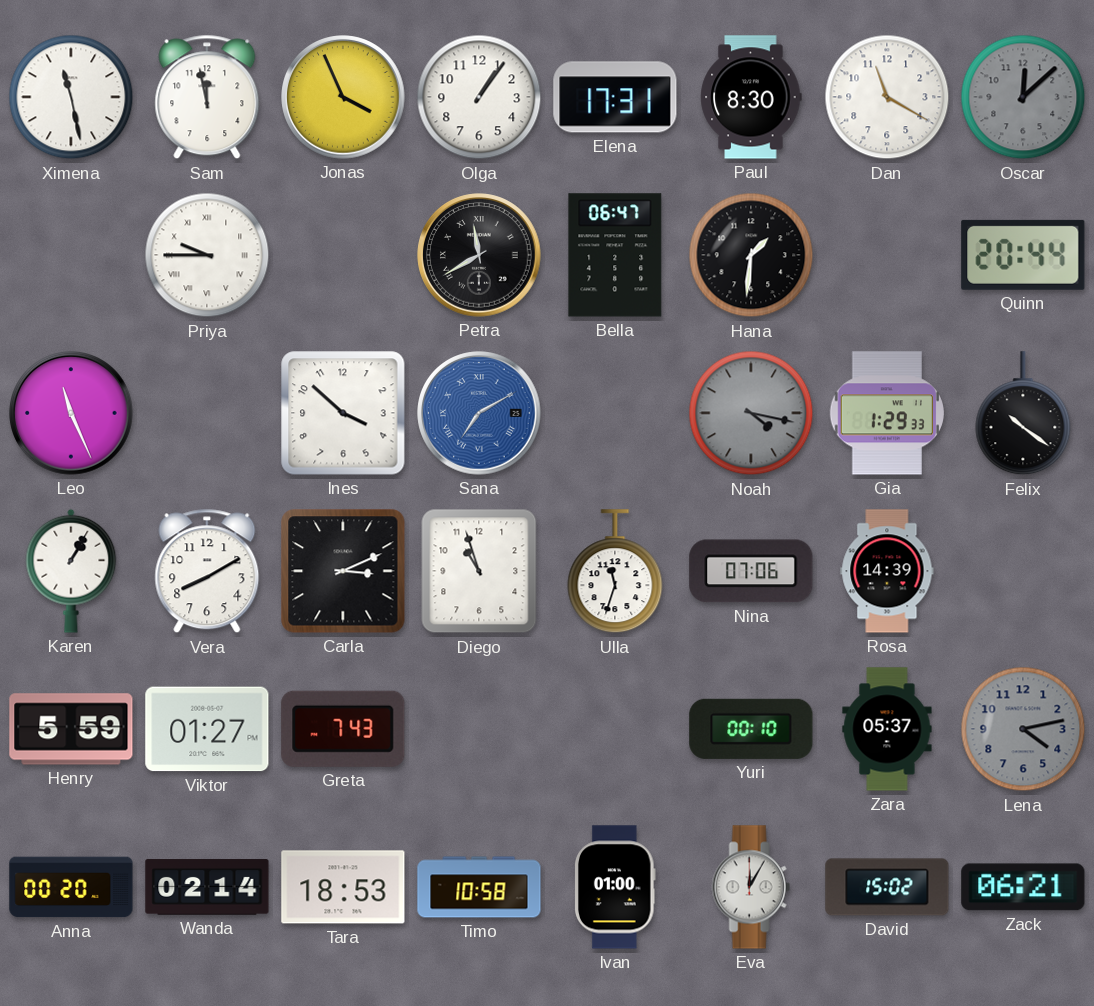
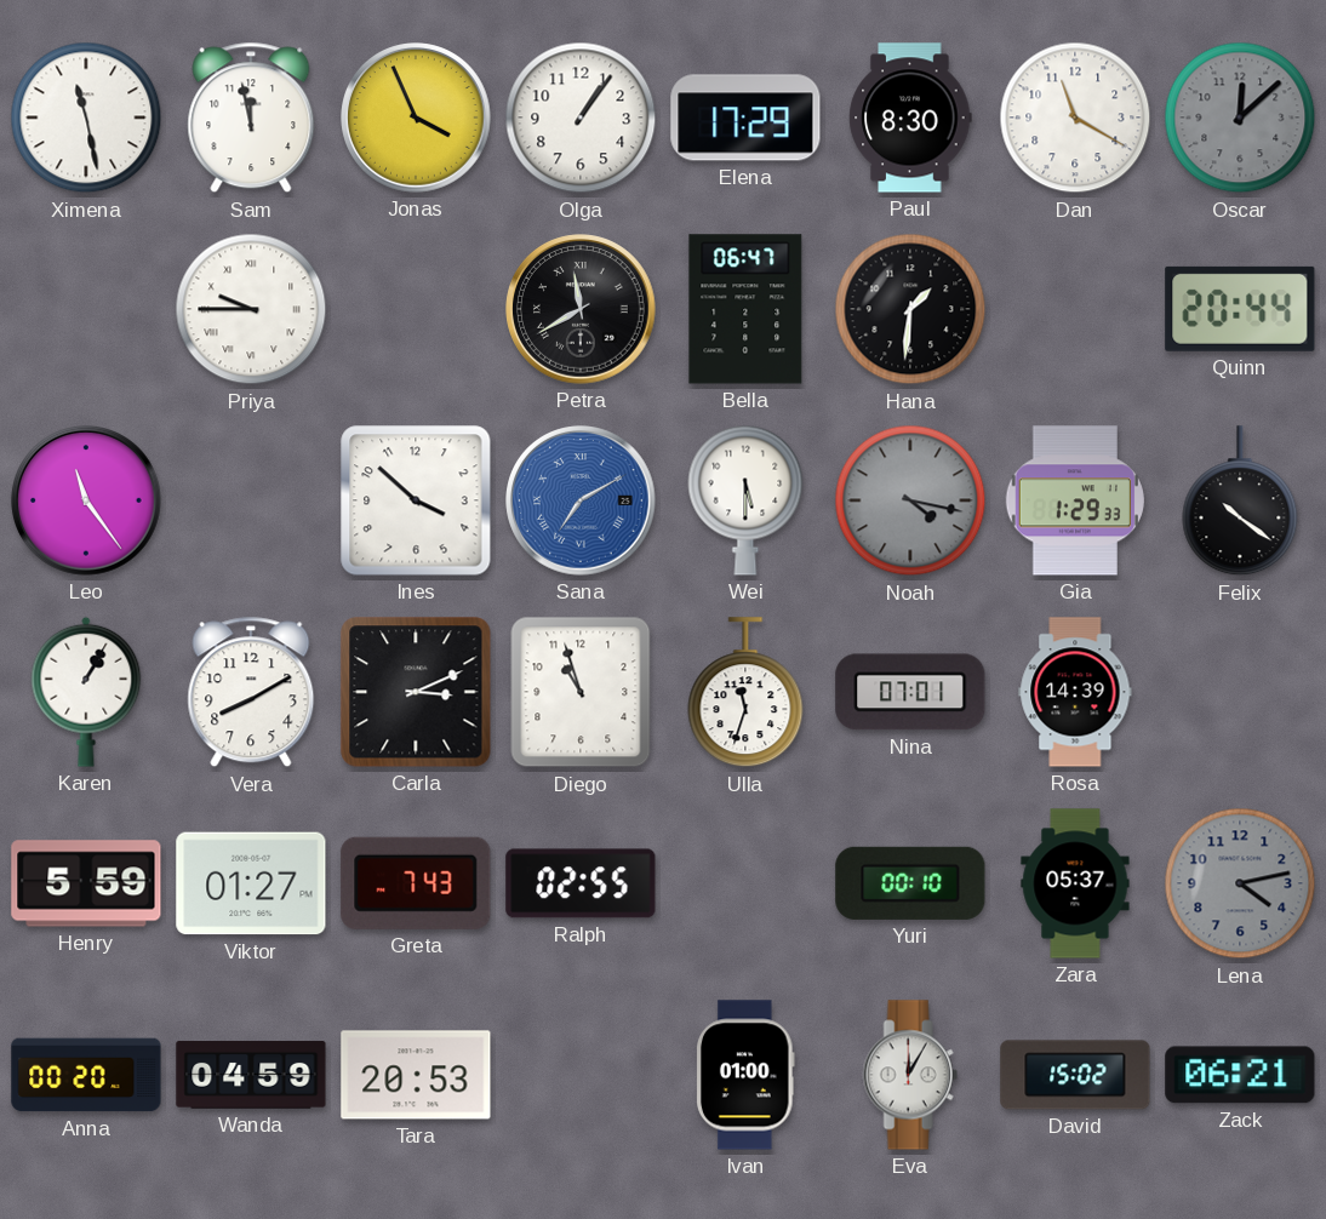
Elena: 17:31 -> 17:29 (745, 118)
Leo: 11:26 -> 11:24 (86, 500)
Wei: none -> 5:30 (745, 500)
Nina: 07:06 -> 07:01 (910, 692)
Ralph: none -> 02:55 (581, 883)
Wanda: 02:14 -> 04:59 (251, 1075)
Tara: 18:53 -> 20:53 (416, 1075)
Timo: 10:58 -> none (479, 887)
